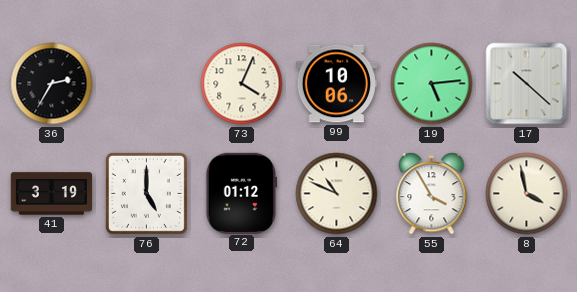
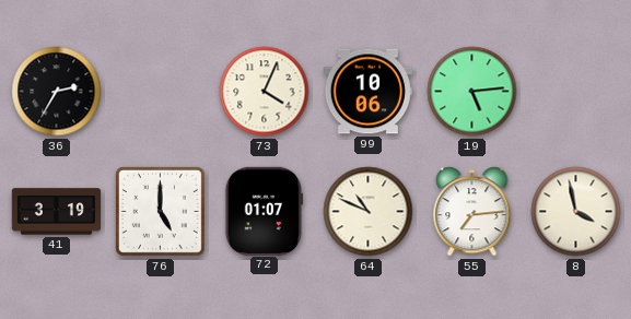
17: 10:22 -> none (527, 84)
72: 01:12 -> 01:07 (264, 211)
55: 3:55 -> 7:14 (472, 212)
